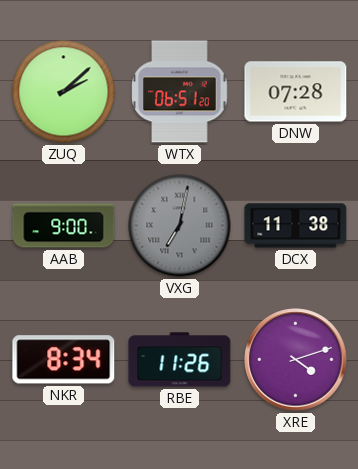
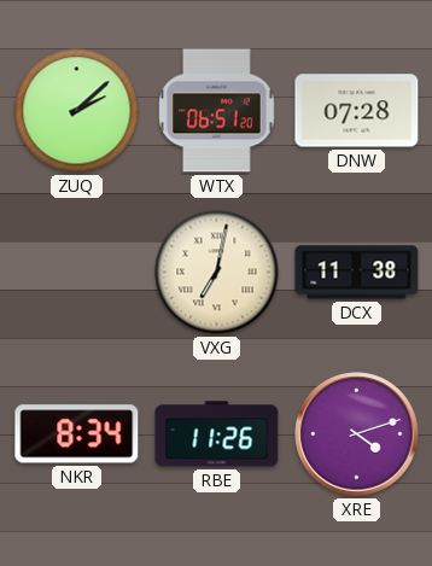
AAB: 9:00 -> none (64, 226)
VXG dial: grey -> cream (217, 273)
